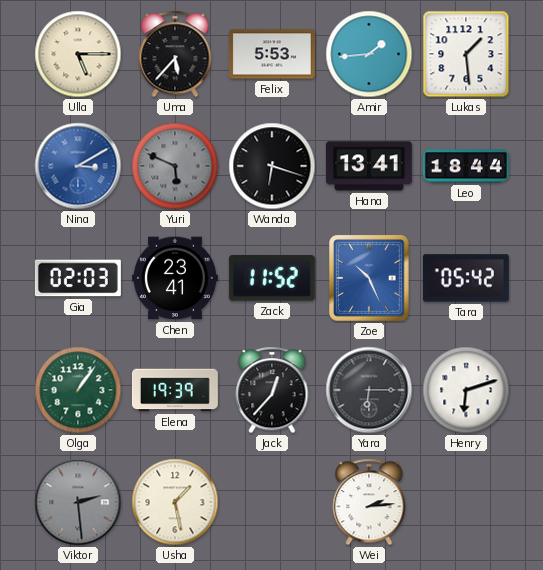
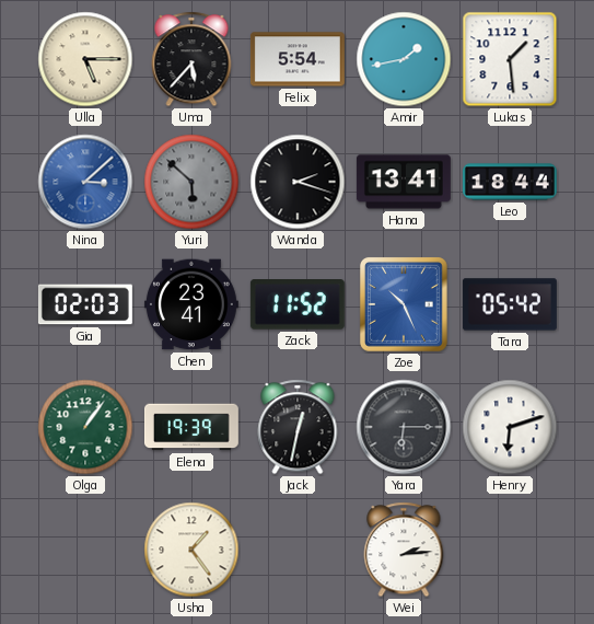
Felix: 5:53 -> 5:54 (298, 59)
Amir: 1:44 -> 1:43 (404, 59)
Nina: 3:10 -> 3:08 (85, 182)
Yuri: 5:49 -> 5:52 (191, 182)
Wanda: 6:18 -> 2:18 (298, 182)
Jack: 12:37 -> 12:32 (298, 427)
Viktor: 2:29 -> none (78, 502)
Usha: 1:28 -> 1:24 (191, 550)
